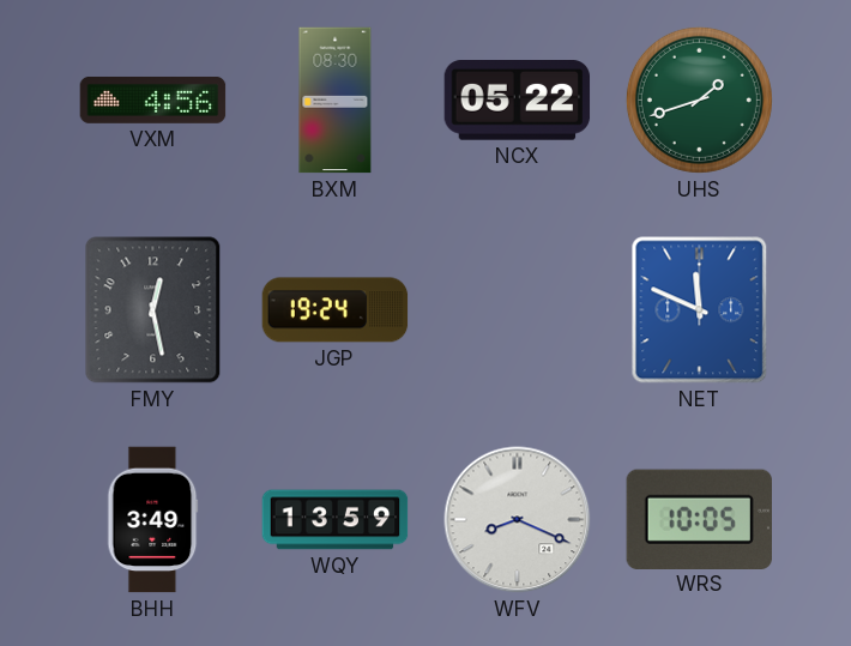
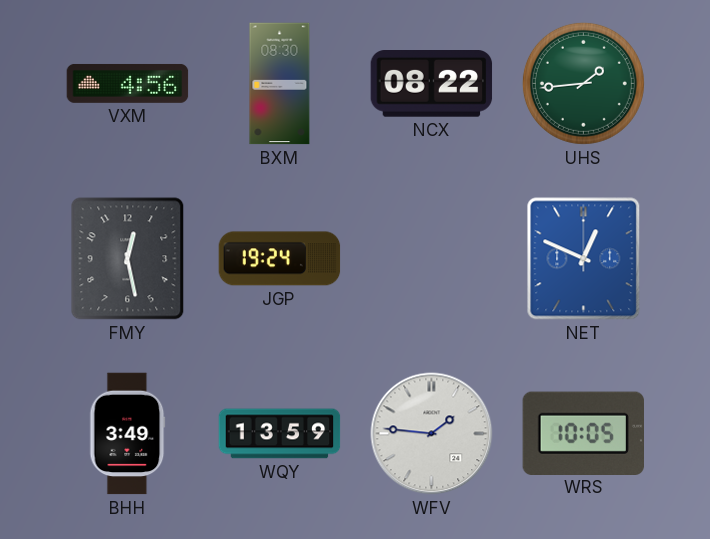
NCX: 05:22 -> 08:22 (432, 84)
UHS: 1:42 -> 1:44 (583, 83)
NET: 11:49 -> 12:49 (584, 259)
WFV: 8:19 -> 1:46 (432, 434)
